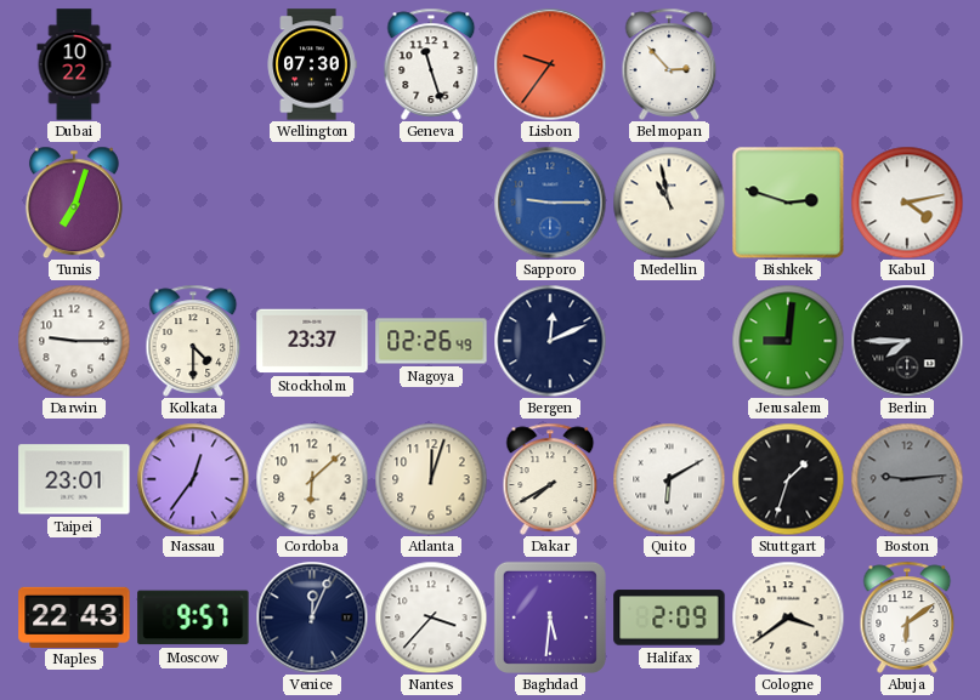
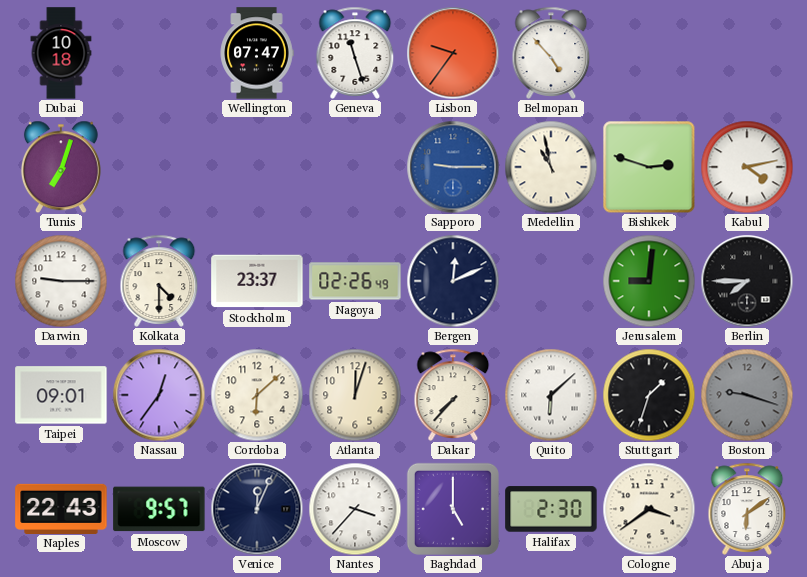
Dubai: 10:22 -> 10:18 (61, 53)
Wellington: 07:30 -> 07:47 (257, 53)
Belmopan: 2:53 -> 4:53 (551, 53)
Taipei: 23:01 -> 09:01 (61, 395)
Dakar: 7:40 -> 7:37 (453, 395)
Quito: 6:10 -> 6:08 (551, 395)
Boston: 9:14 -> 9:18 (747, 395)
Baghdad: 5:31 -> 5:00 (453, 509)
Halifax: 2:09 -> 2:30 (551, 509)
